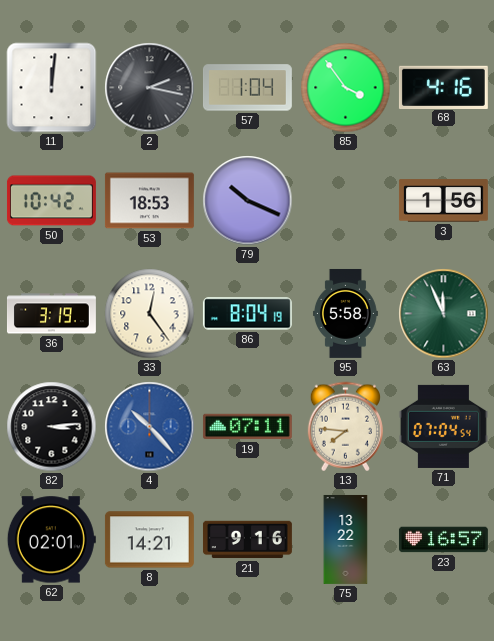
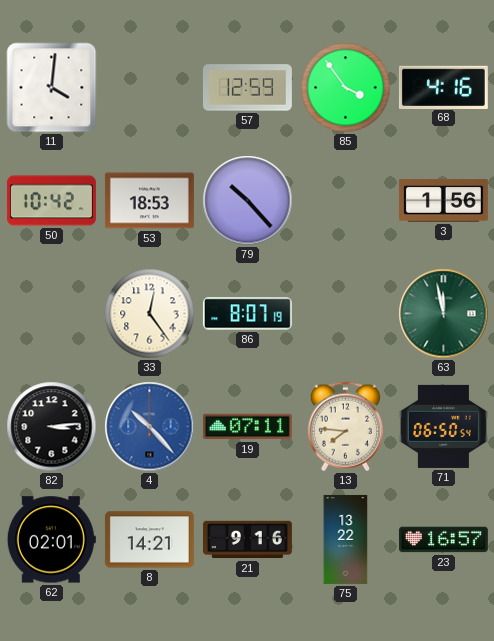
11: 12:01 -> 4:01 (52, 88)
2: 2:17 -> none (150, 88)
57: 1:04 -> 12:59 (247, 88)
79: 10:19 -> 10:23 (248, 201)
36: 3:19 -> none (51, 314)
86: 8:04 -> 8:07 (247, 314)
95: 5:58 -> none (345, 313)
63: 11:56 -> 11:58 (444, 314)
71: 07:04 -> 06:50 (443, 426)
